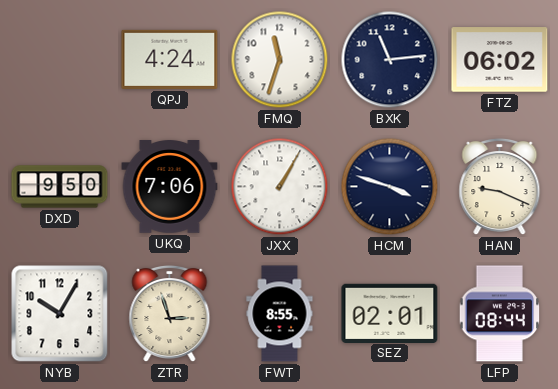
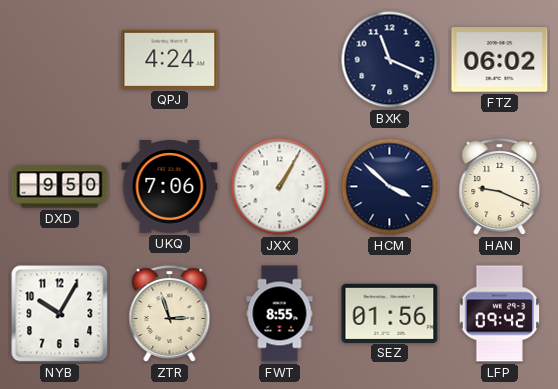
FMQ: 11:33 -> none (280, 60)
BXK: 11:14 -> 11:19 (390, 60)
HCM: 3:48 -> 3:52 (390, 187)
SEZ: 02:01 -> 01:56 (390, 313)
LFP: 08:44 -> 09:42 (500, 314)
